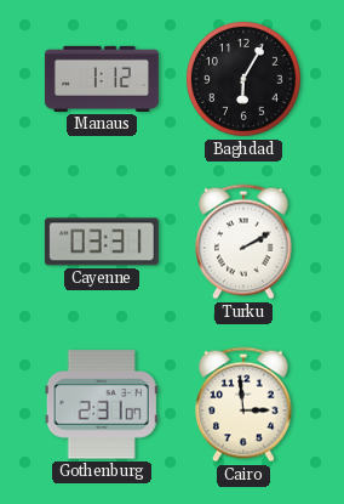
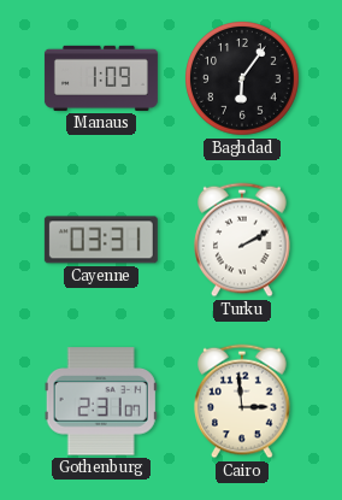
Manaus: 1:12 -> 1:09 (101, 78)
Baghdad: 6:05 -> 6:06 (243, 80)
